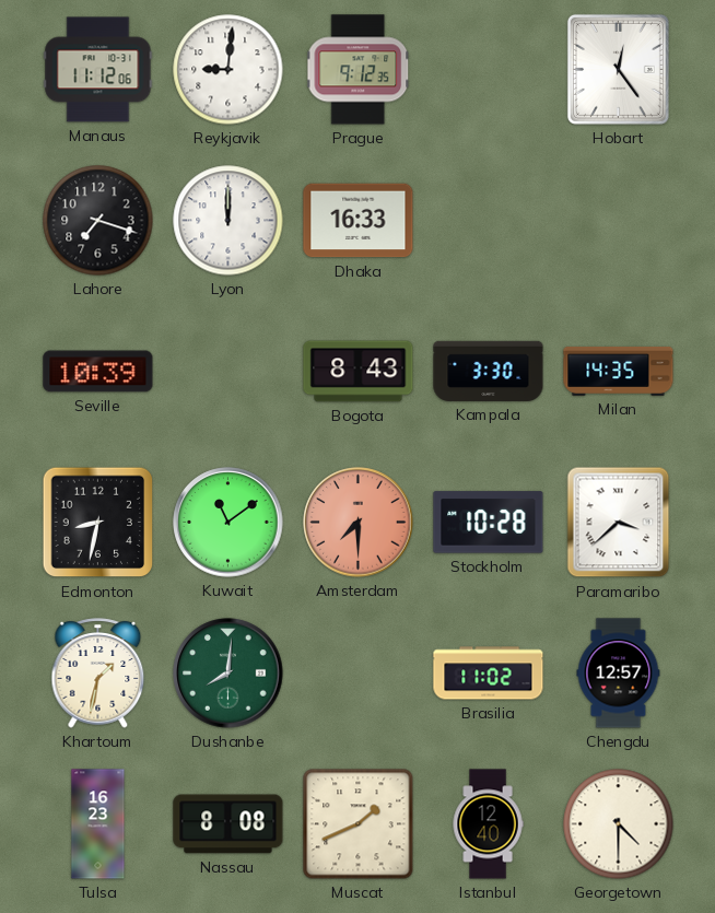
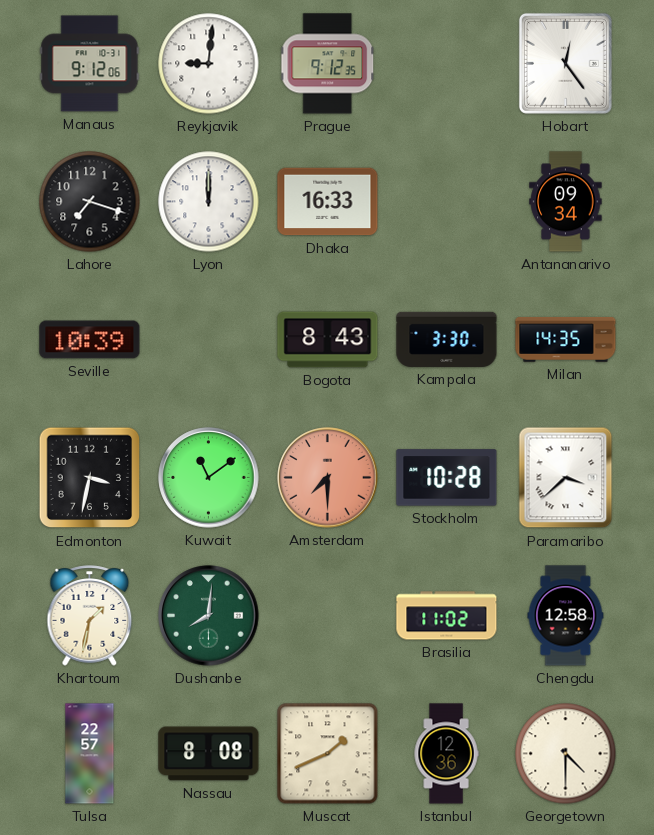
Manaus: 11:12 -> 9:12 (90, 64)
Antananarivo: none -> 09:34 (566, 202)
Edmonton: 8:32 -> 3:32 (90, 478)
Chengdu: 12:57 -> 12:58 (566, 616)
Tulsa: 16:23 -> 22:57 (90, 754)
Istanbul: 12:40 -> 12:36 (446, 754)
